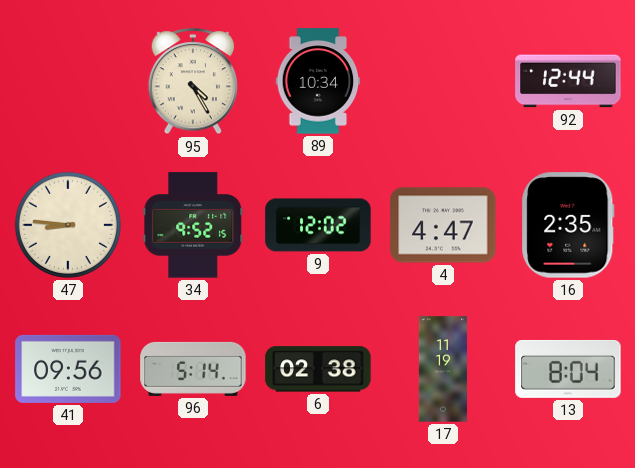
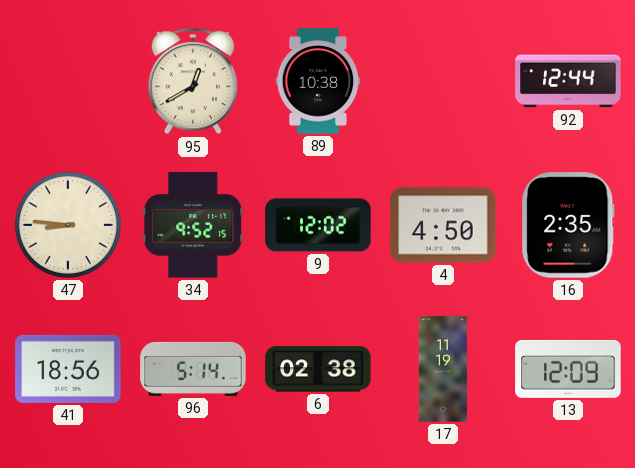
95: 4:25 -> 12:40 (192, 82)
89: 10:34 -> 10:38 (318, 81)
4: 4:47 -> 4:50 (443, 225)
41: 09:56 -> 18:56 (68, 369)
13: 8:04 -> 12:09 (568, 369)
